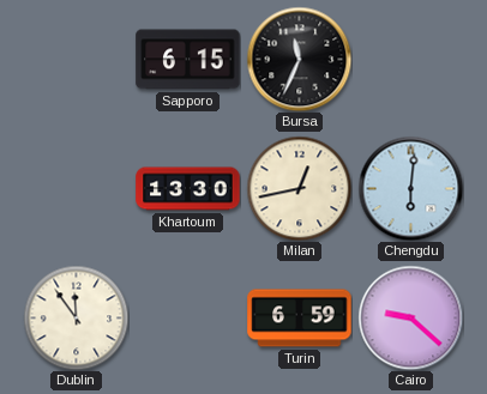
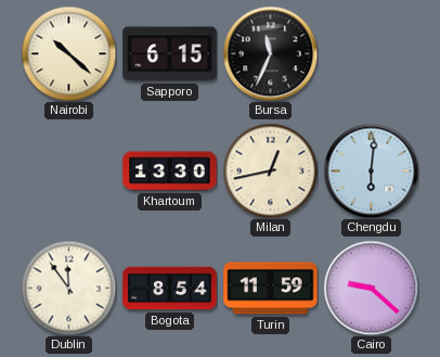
Nairobi: none -> 10:22 (68, 53)
Bogota: none -> 8:54 (170, 289)
Turin: 6:59 -> 11:59 (271, 289)
